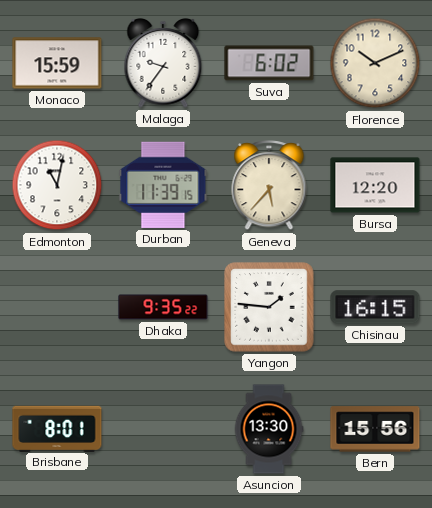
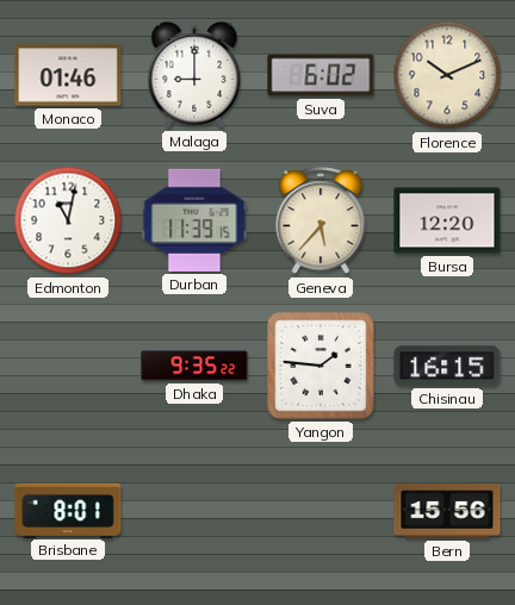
Monaco: 15:59 -> 01:46 (68, 75)
Malaga: 9:36 -> 9:00 (194, 76)
Asuncion: 13:30 -> none (269, 429)
